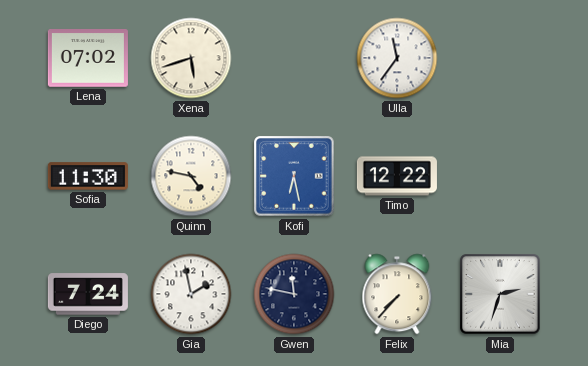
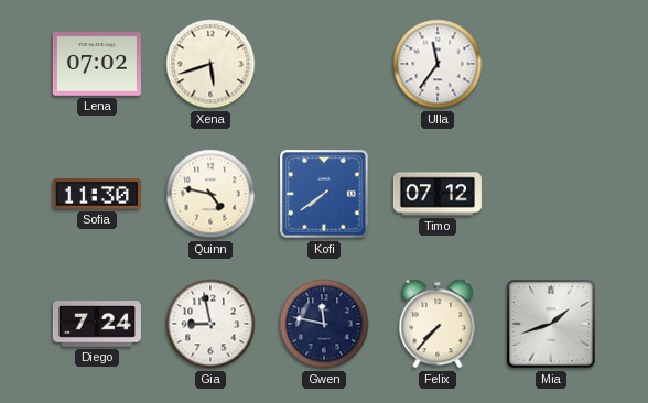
Kofi: 6:28 -> 7:39 (324, 194)
Timo: 12:22 -> 07:12 (438, 194)
Gia: 1:58 -> 8:58 (210, 324)
Mia: 2:33 -> 1:42 (551, 324)
